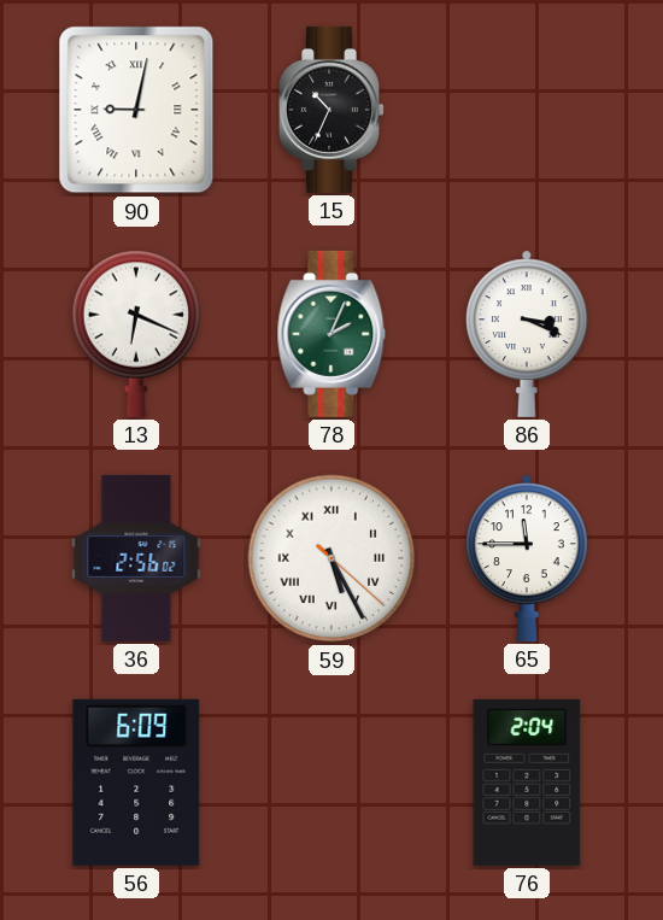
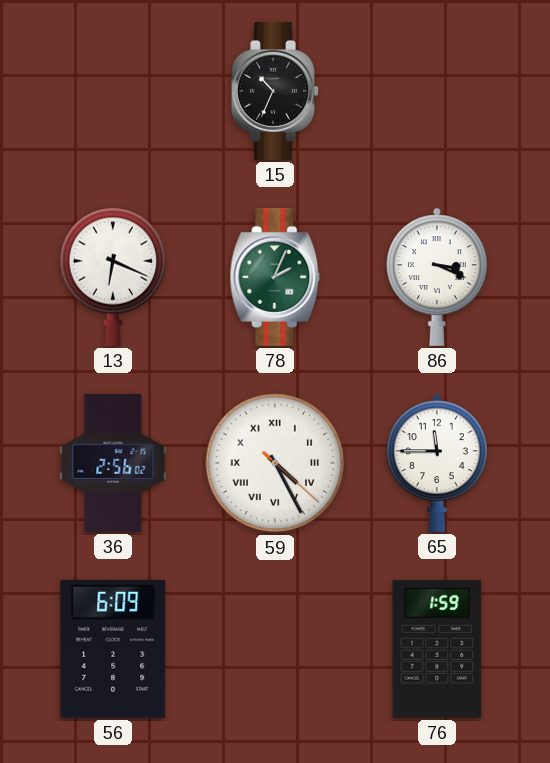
90: 9:02 -> none (136, 110)
59: 5:25 -> 4:25 (275, 463)
76: 2:04 -> 1:59 (437, 649)
